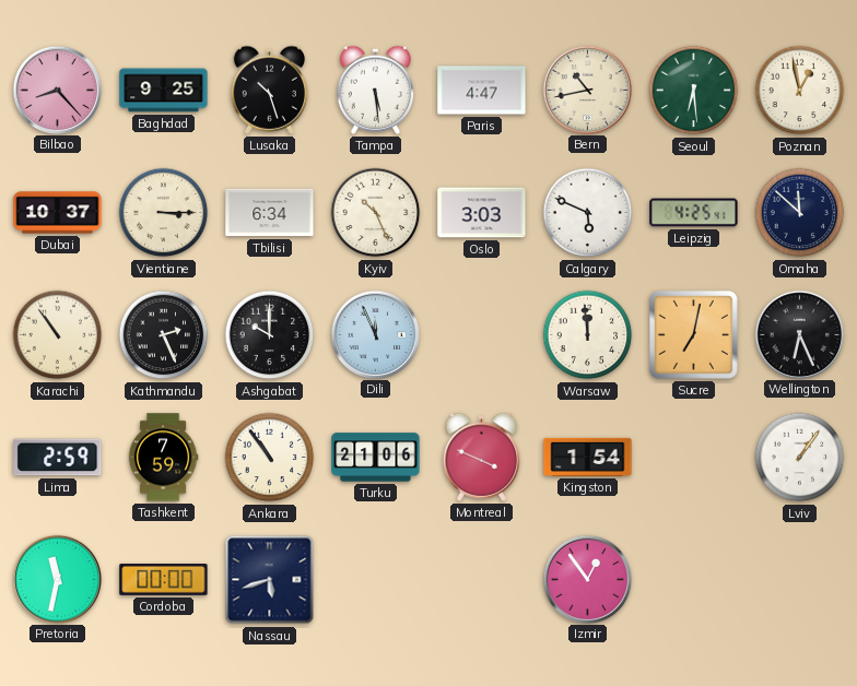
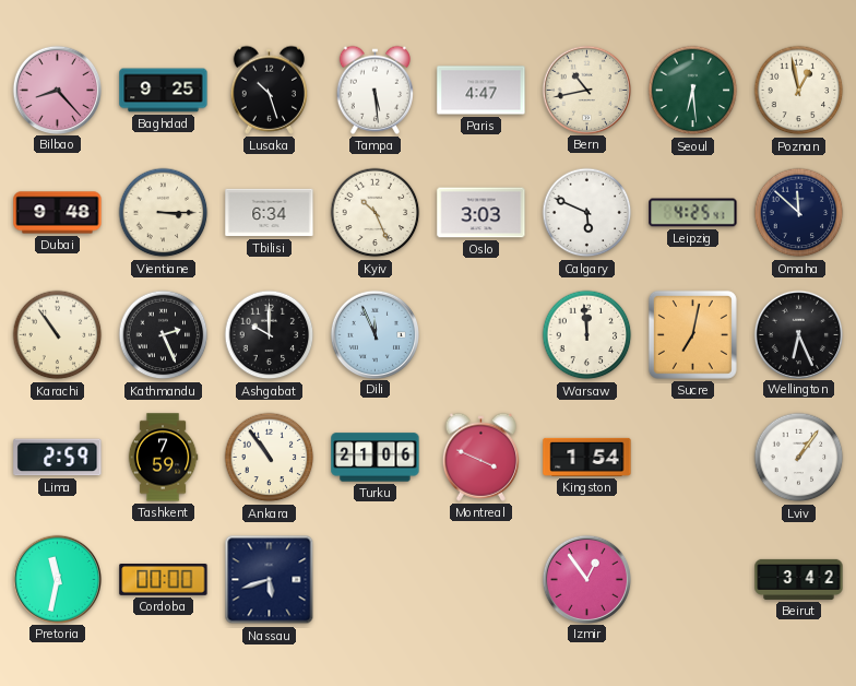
Dubai: 10:37 -> 9:48 (58, 213)
Beirut: none -> 3:42 (799, 579)
